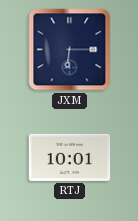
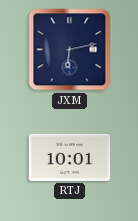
JXM: 6:15 -> 6:13 (70, 50)
